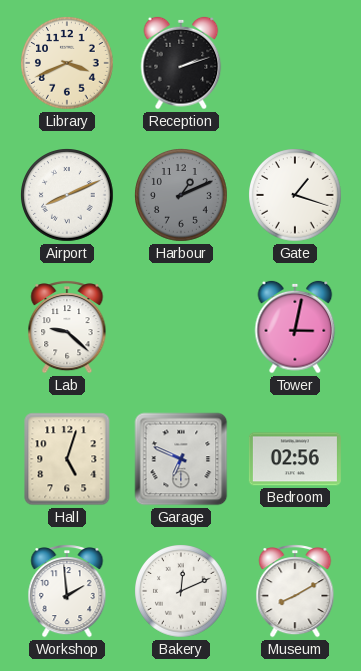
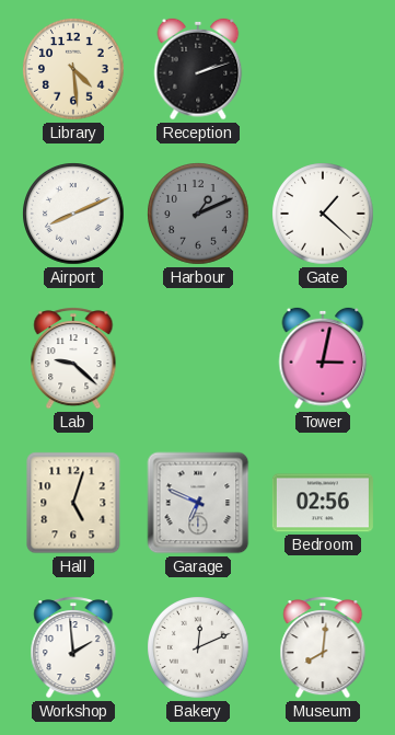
Library: 3:41 -> 4:29 (73, 69)
Gate: 1:18 -> 1:22 (323, 214)
Museum: 8:10 -> 8:01 (323, 648)
